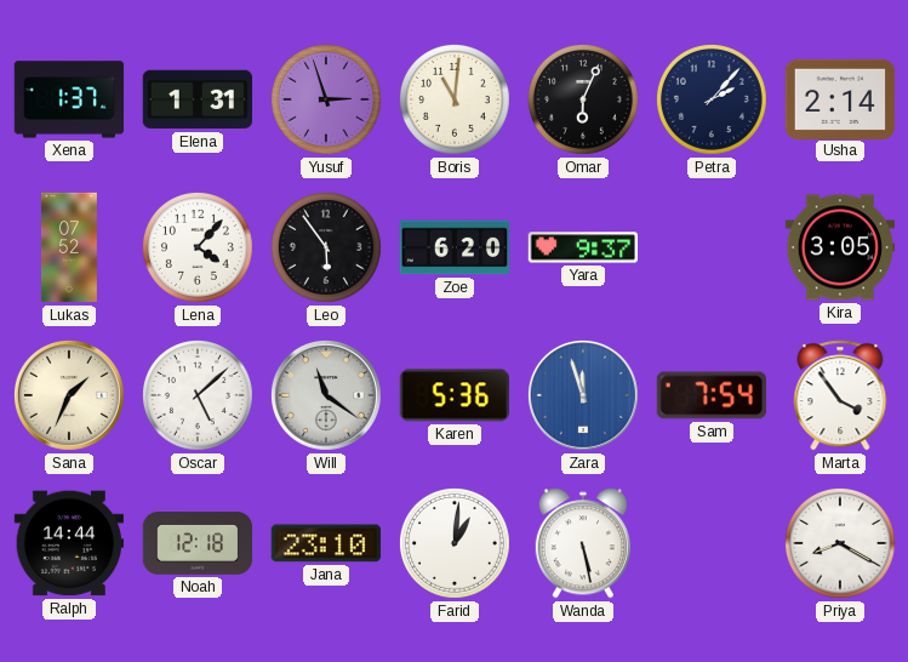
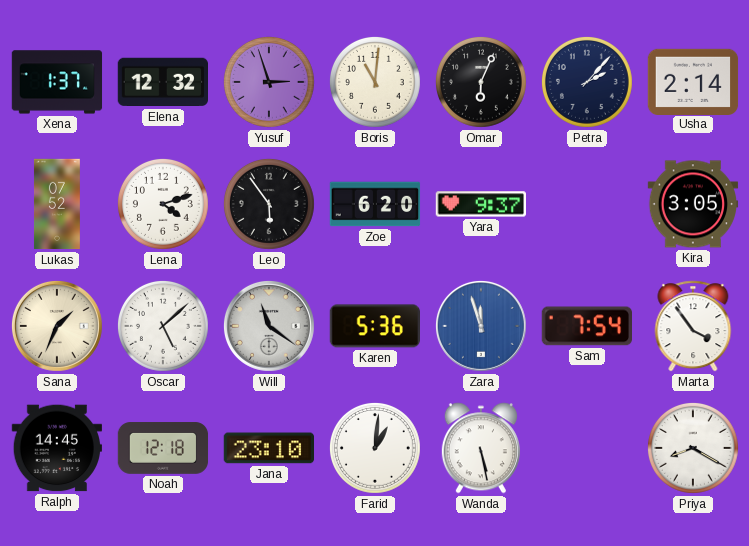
Elena: 1:31 -> 12:32 (162, 82)
Lena: 4:07 -> 4:12 (163, 204)
Ralph: 14:44 -> 14:45 (56, 448)
